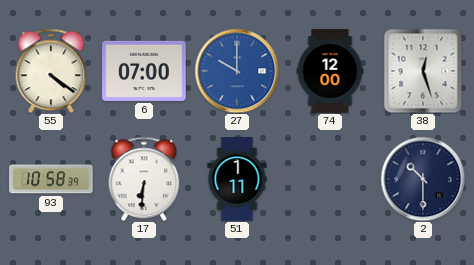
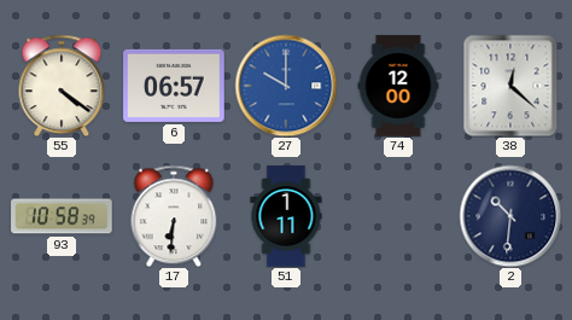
6: 07:00 -> 06:57 (174, 86)
38: 12:27 -> 12:22 (510, 86)
2: 10:30 -> 10:31 (510, 216)
